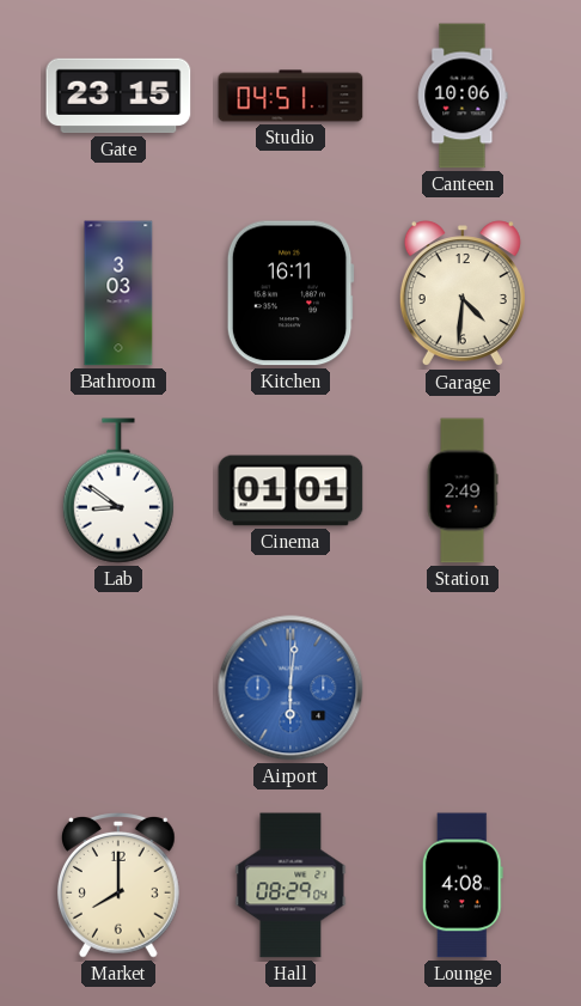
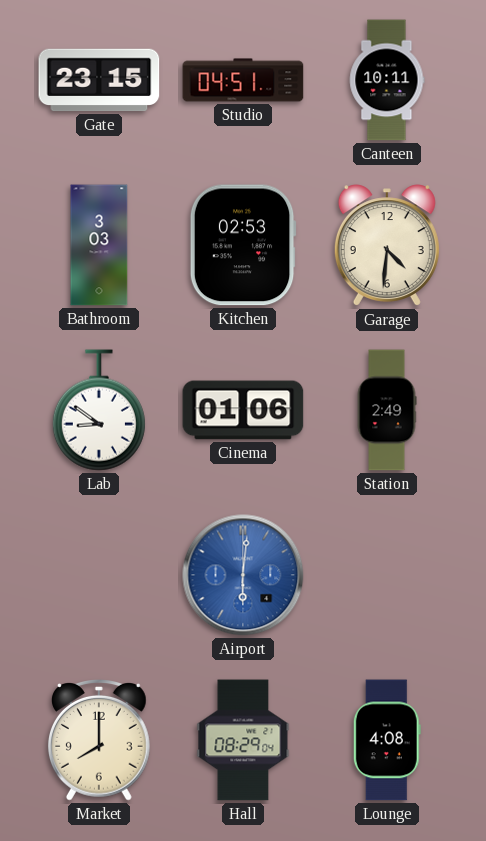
Canteen: 10:06 -> 10:11 (387, 80)
Kitchen: 16:11 -> 02:53 (243, 245)
Cinema: 01:01 -> 01:06 (243, 410)
